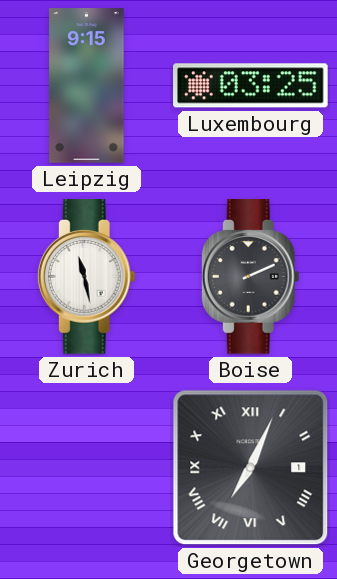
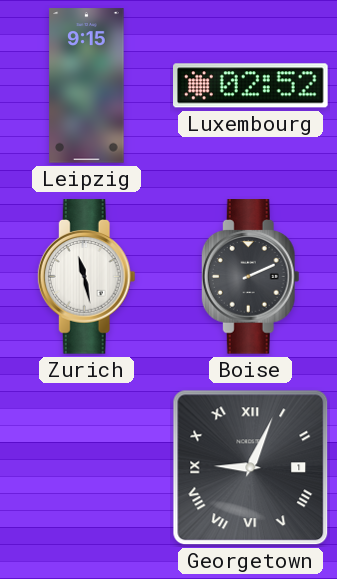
Luxembourg: 03:25 -> 02:52 (251, 86)
Georgetown: 7:04 -> 9:04 (251, 468)
